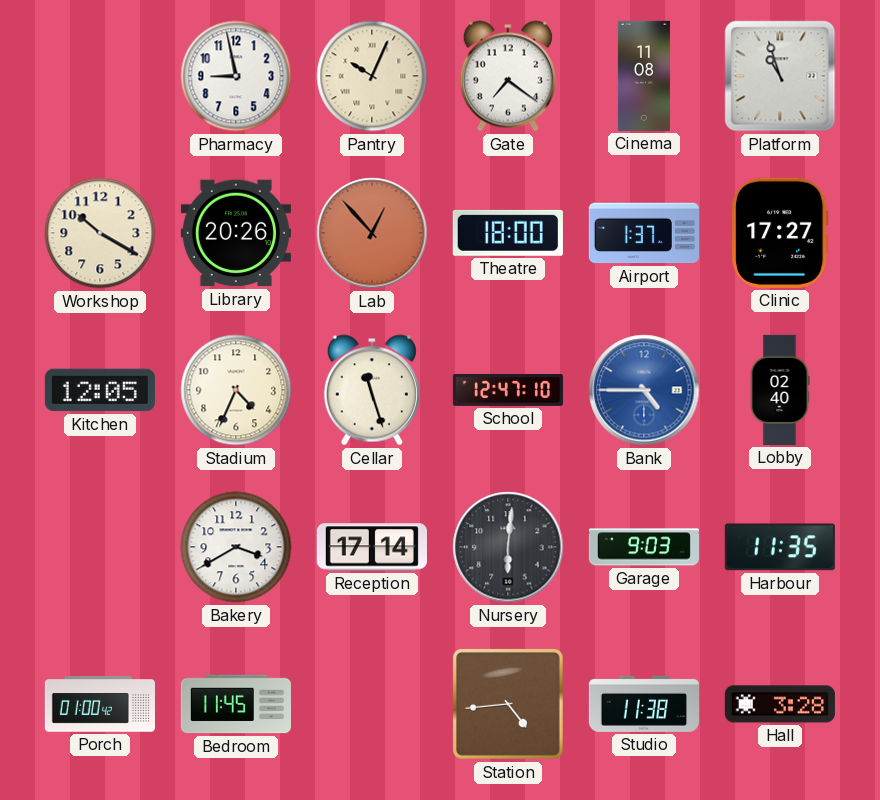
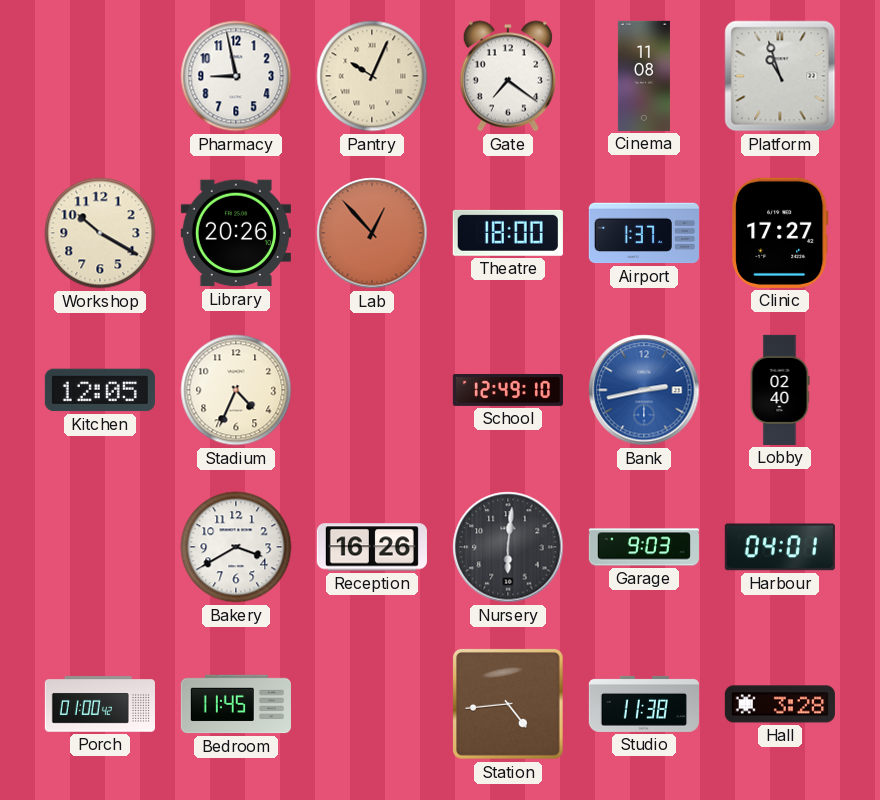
Cellar: 11:27 -> none (372, 390)
School: 12:47 -> 12:49 (508, 390)
Bank: 4:45 -> 2:43 (644, 390)
Reception: 17:14 -> 16:26 (372, 547)
Harbour: 11:35 -> 04:01 (780, 547)
